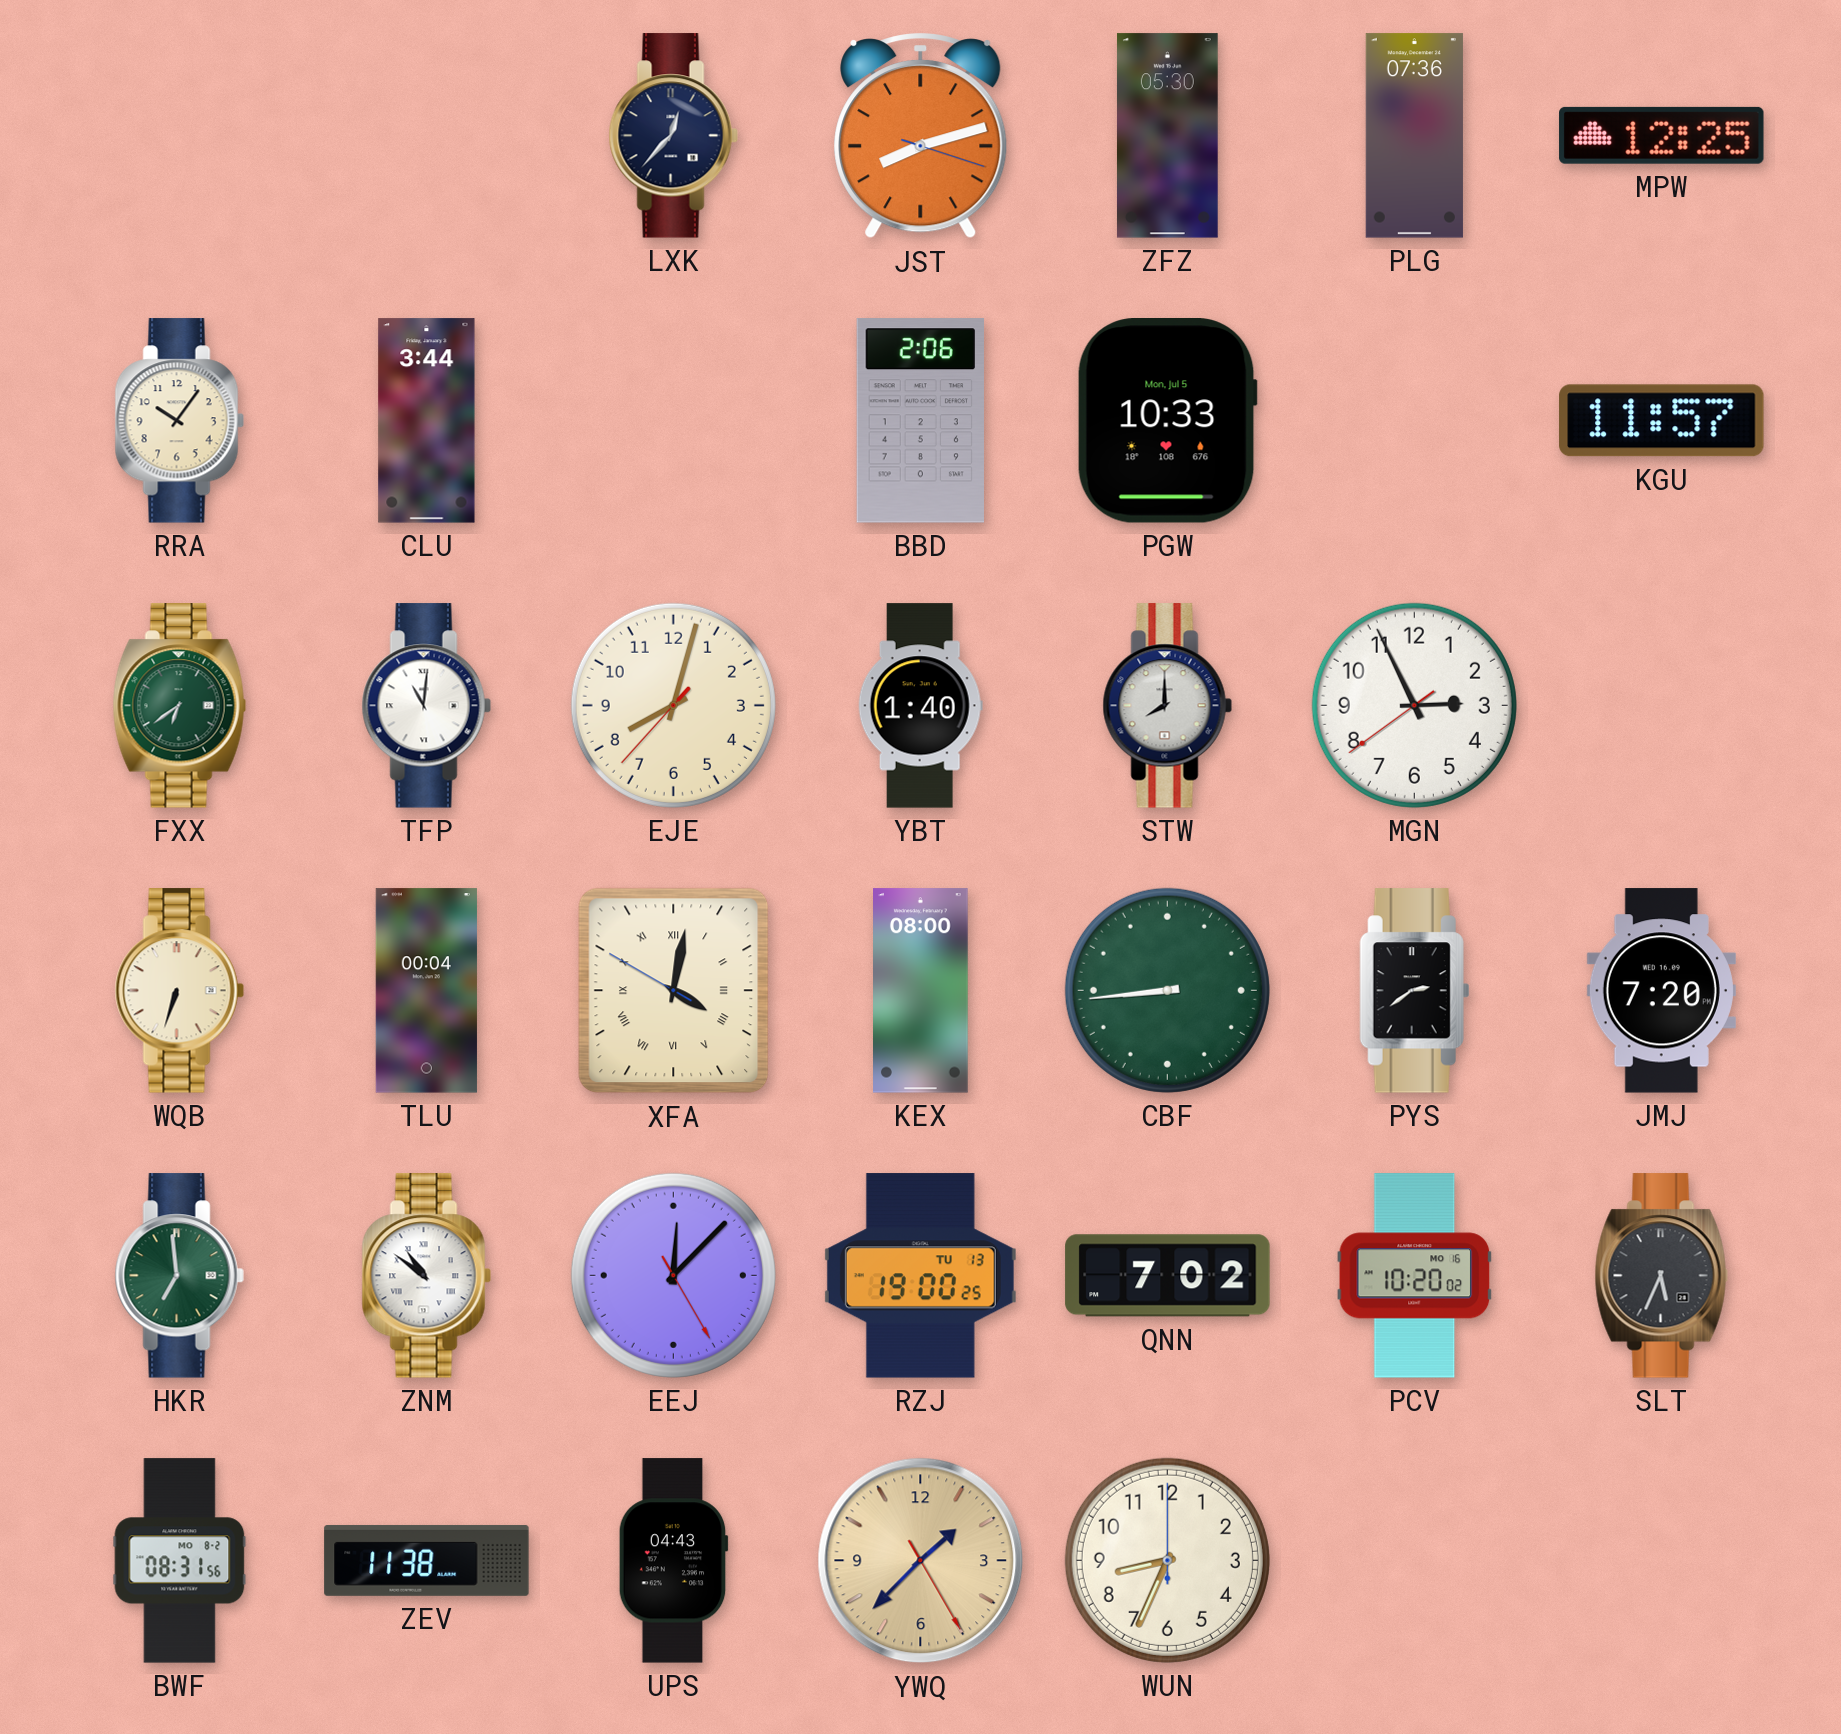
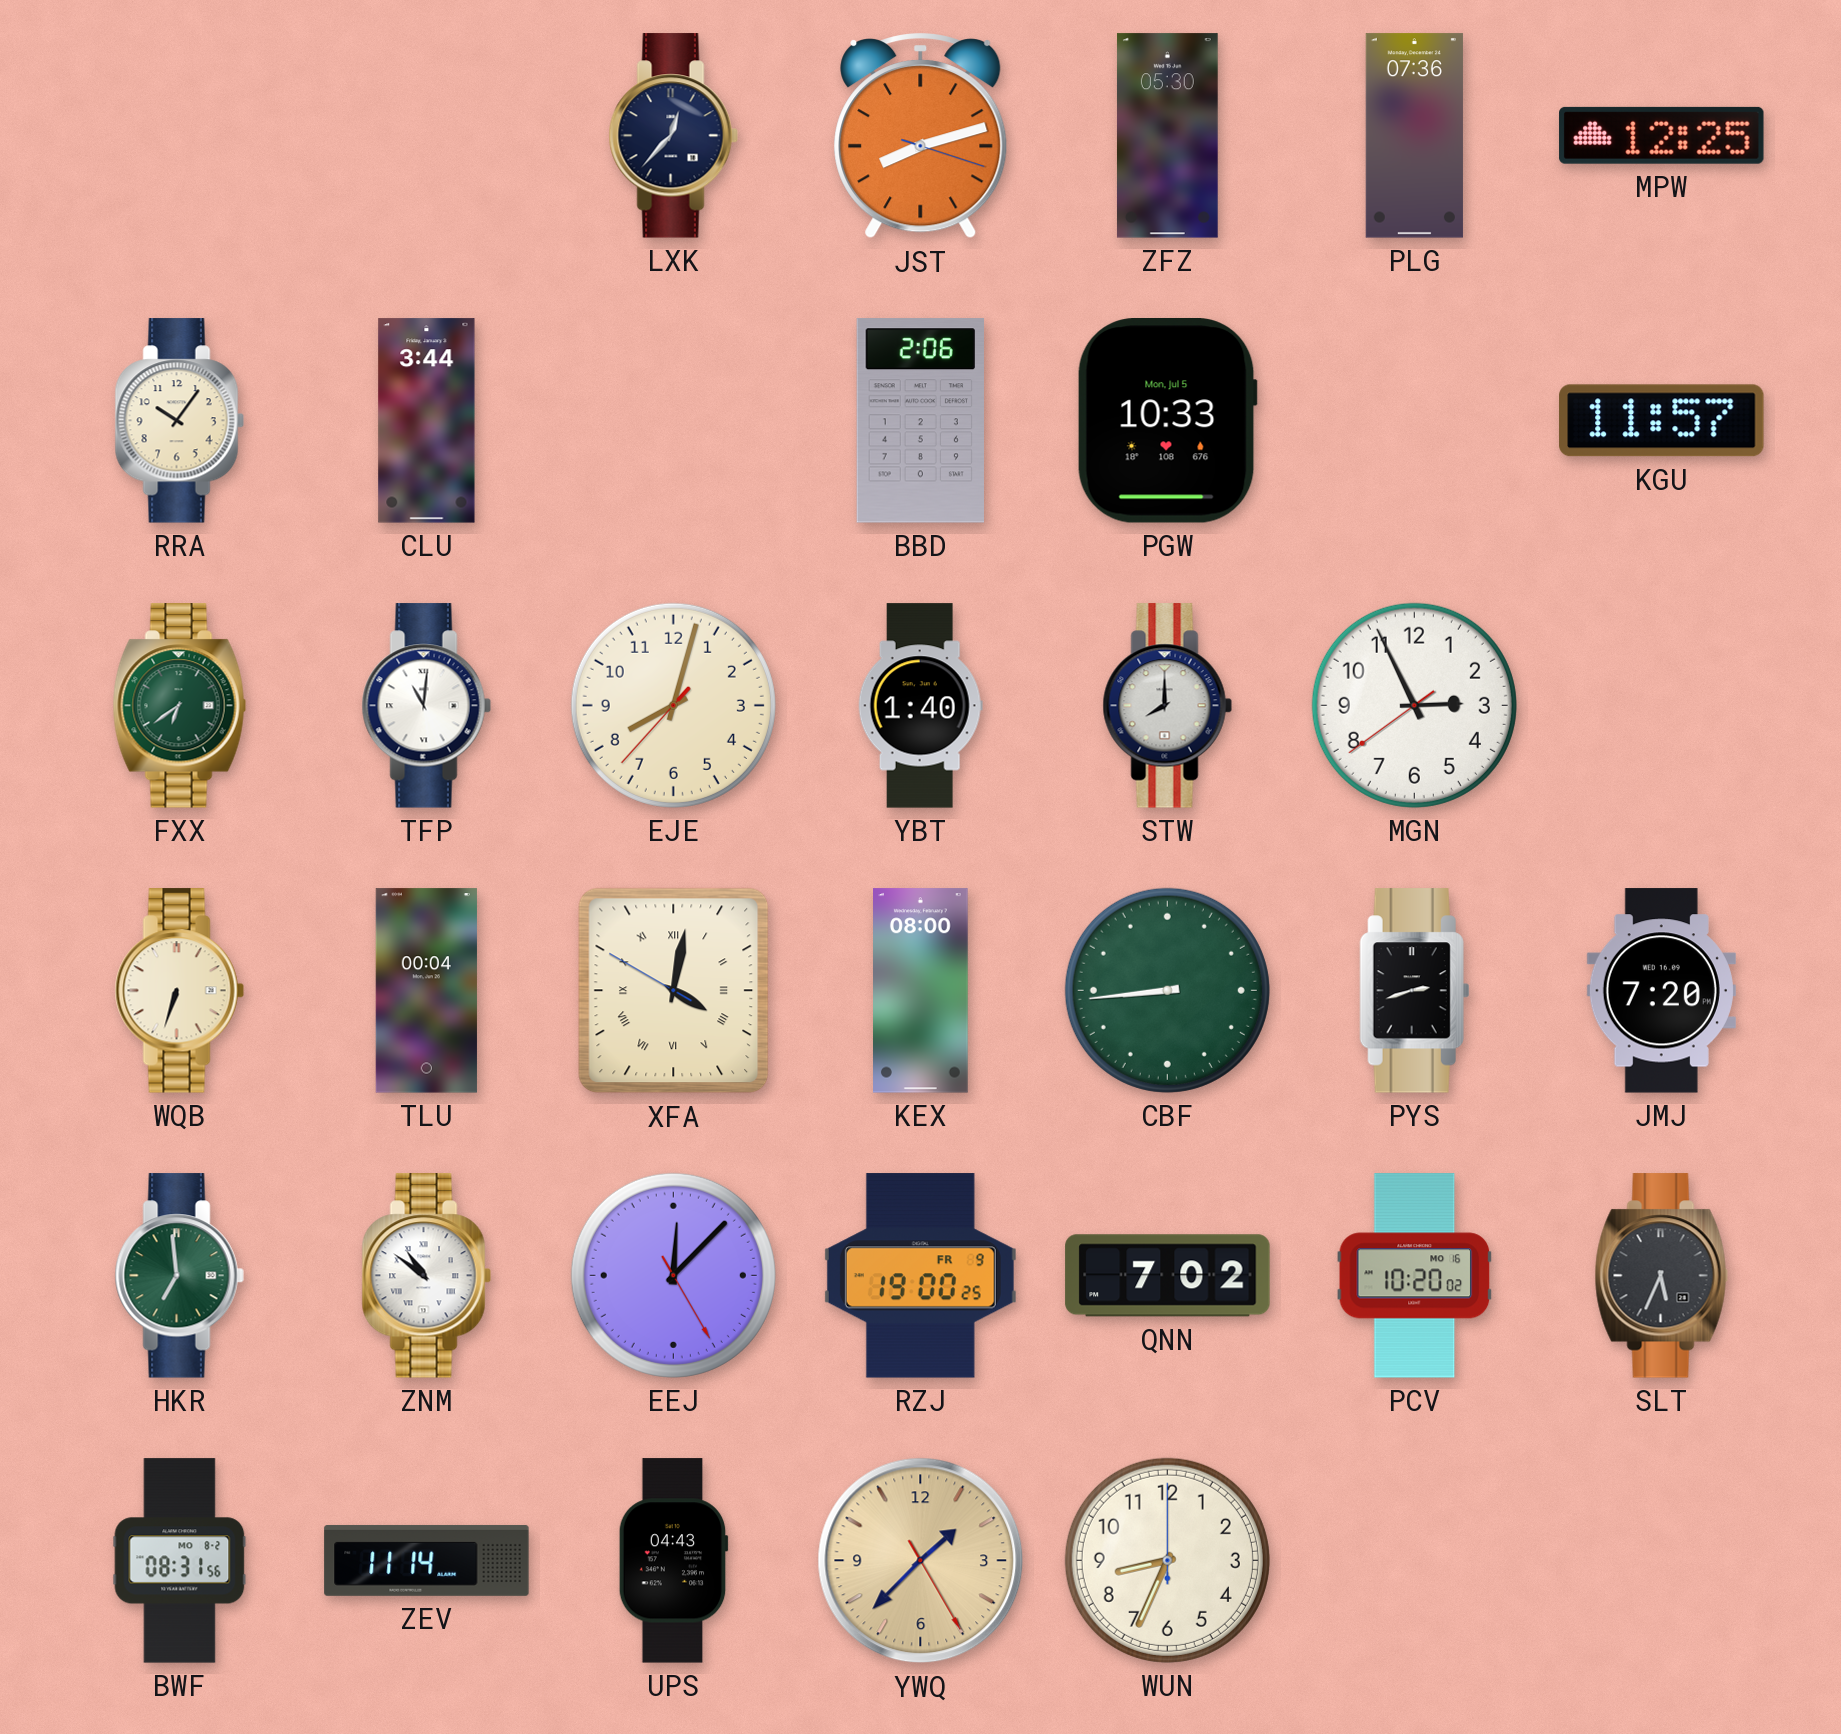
PYS: 2:39 -> 2:42 (1414, 991)
RZJ date: TU 13 -> FR 9 (920, 1276)
ZEV: 11:38 -> 11:14 (427, 1560)
